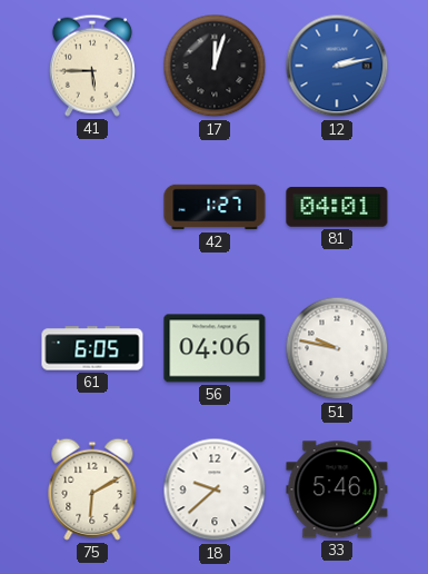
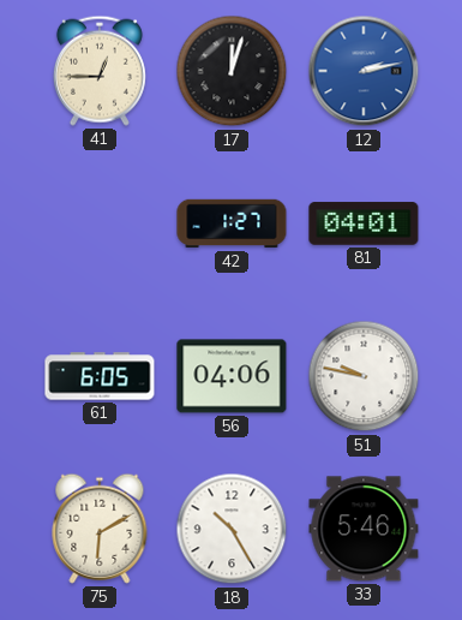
41: 5:45 -> 12:45 (100, 71)
18: 9:38 -> 10:25 (232, 529)
